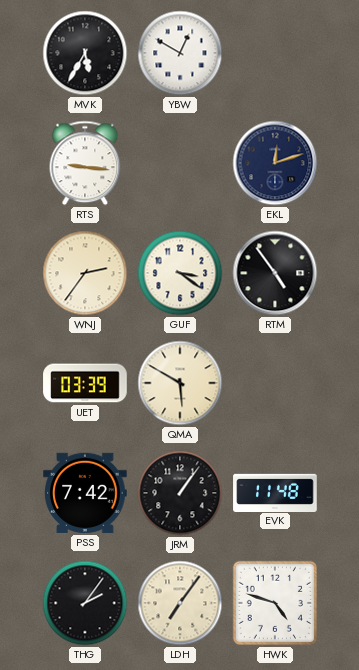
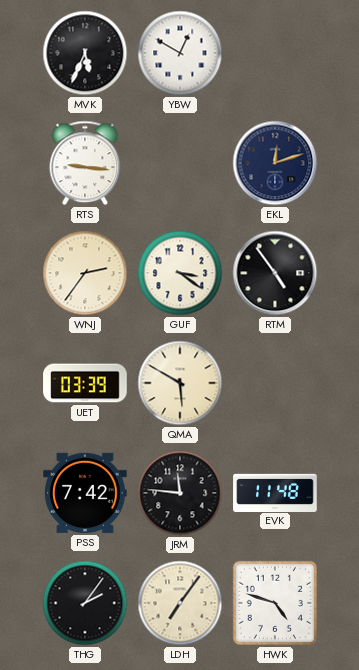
MVK: 5:35 -> 5:34 (85, 53)
JRM: 1:06 -> 11:46 (180, 493)
